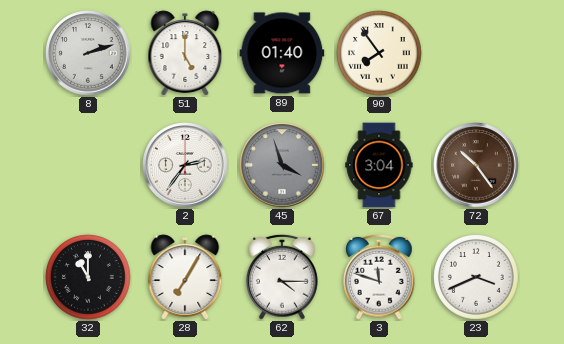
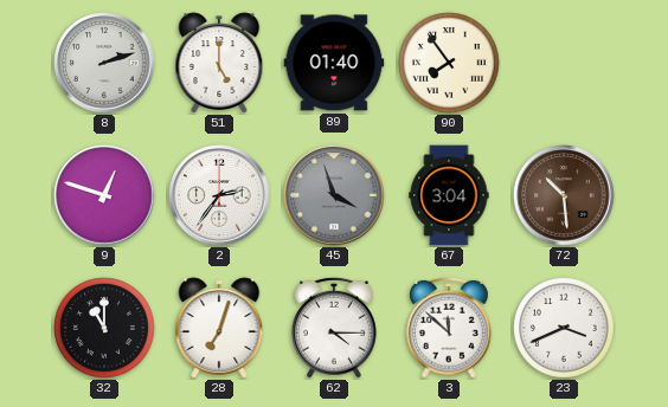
9: none -> 12:48 (104, 195)
72: 10:24 -> 10:29 (564, 195)
28: 7:05 -> 7:03 (219, 328)
3: 11:48 -> 11:52 (449, 328)
